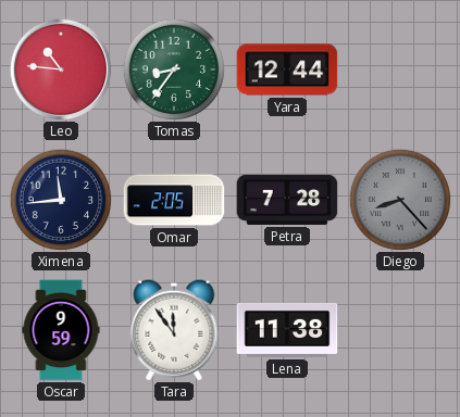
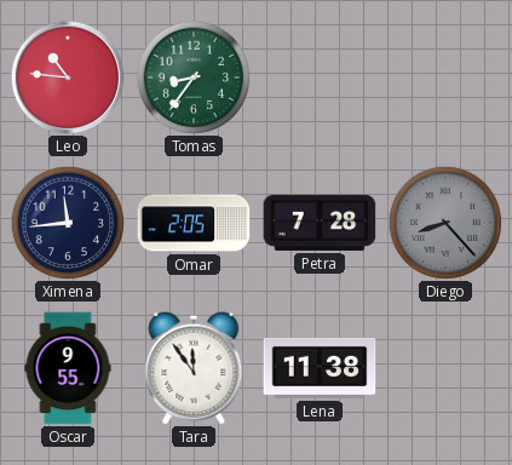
Yara: 12:44 -> none (287, 69)
Oscar: 9:59 -> 9:55 (68, 368)
